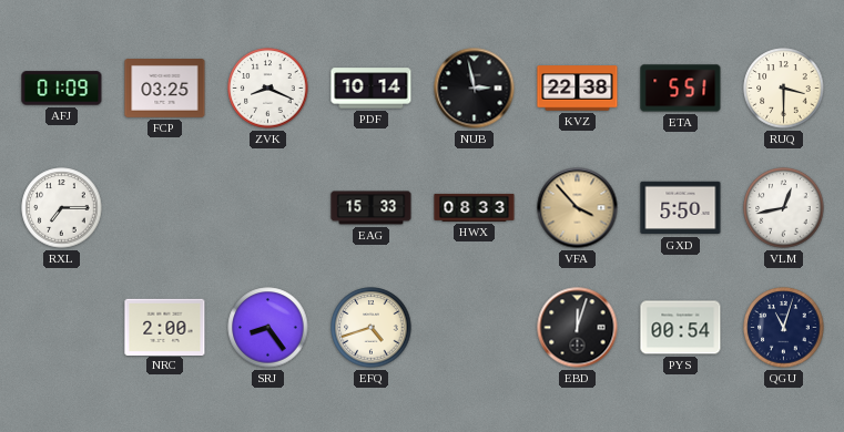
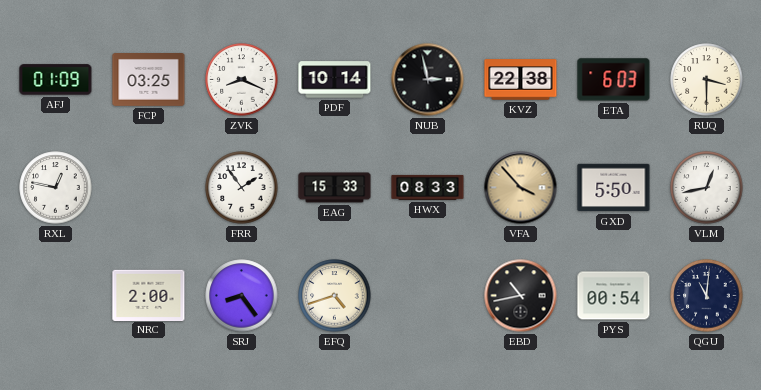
ETA: 5:51 -> 6:03 (614, 80)
RXL: 7:15 -> 12:47 (56, 188)
FRR: none -> 1:54 (242, 188)
EBD: 12:03 -> 10:43 (521, 296)
QGU: 11:03 -> 11:01 (707, 296)
